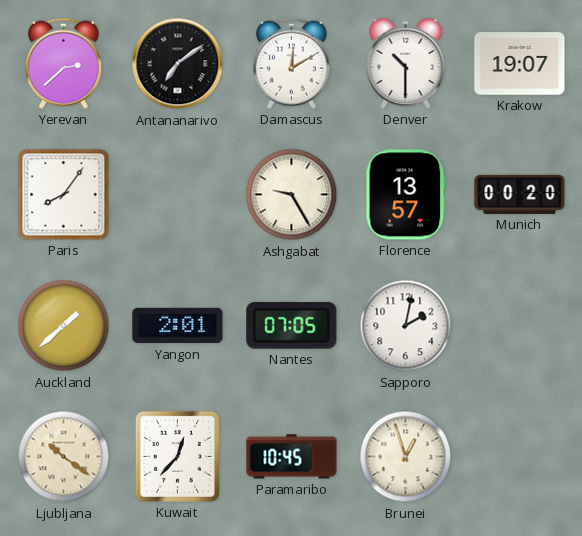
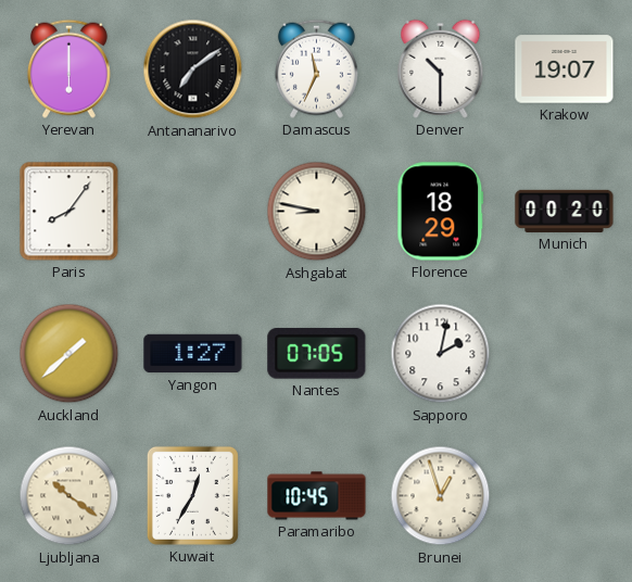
Yerevan: 2:38 -> 6:00 (68, 68)
Damascus: 12:10 -> 11:34 (316, 68)
Ashgabat: 9:25 -> 8:47 (317, 212)
Florence: 13:57 -> 18:29 (441, 212)
Yangon: 2:01 -> 1:27 (193, 354)
Kuwait: 12:37 -> 12:35 (192, 495)
